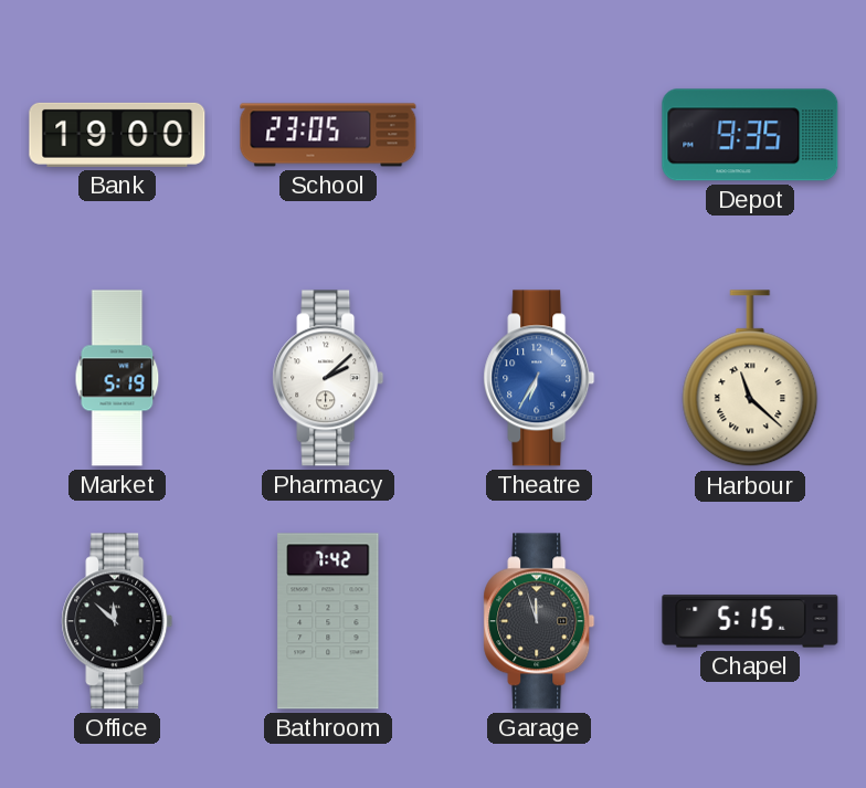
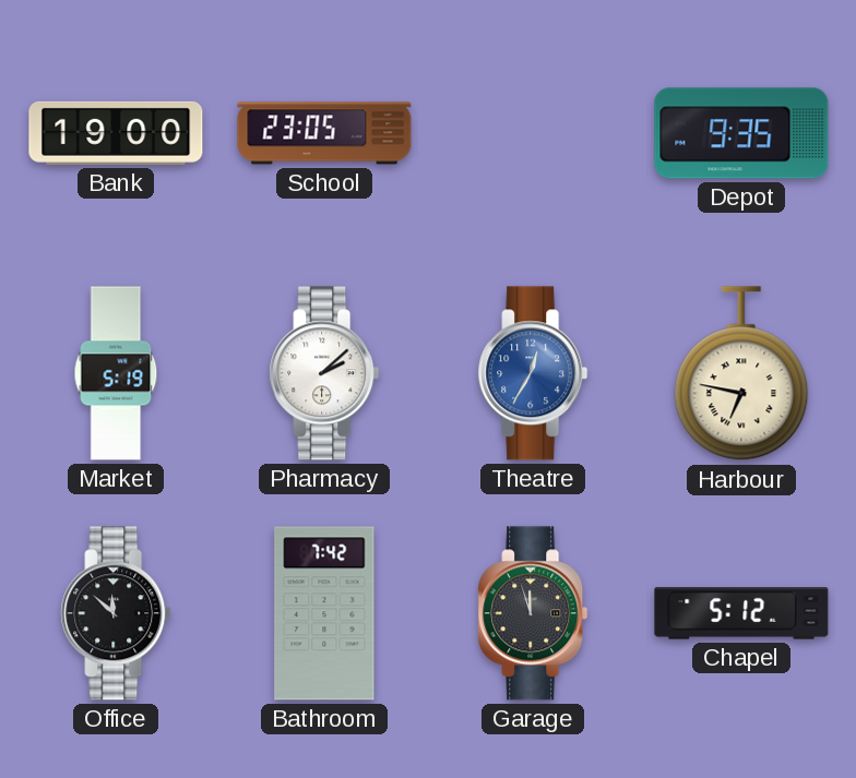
Theatre: 6:35 -> 12:35 (533, 373)
Harbour: 11:22 -> 6:47 (741, 374)
Chapel: 5:15 -> 5:12 (741, 613)
